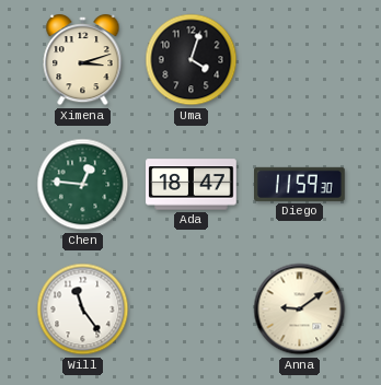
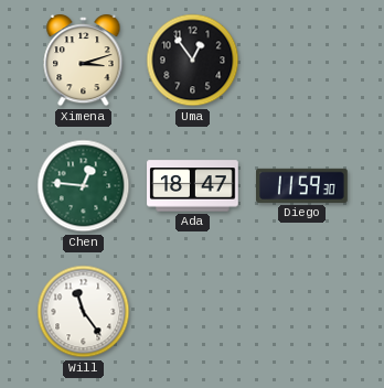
Uma: 4:03 -> 12:54 (193, 61)
Anna: 9:09 -> none (300, 310)
